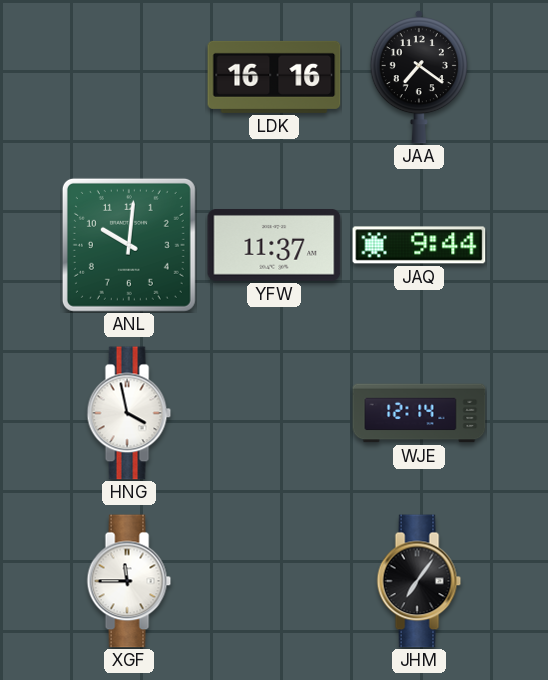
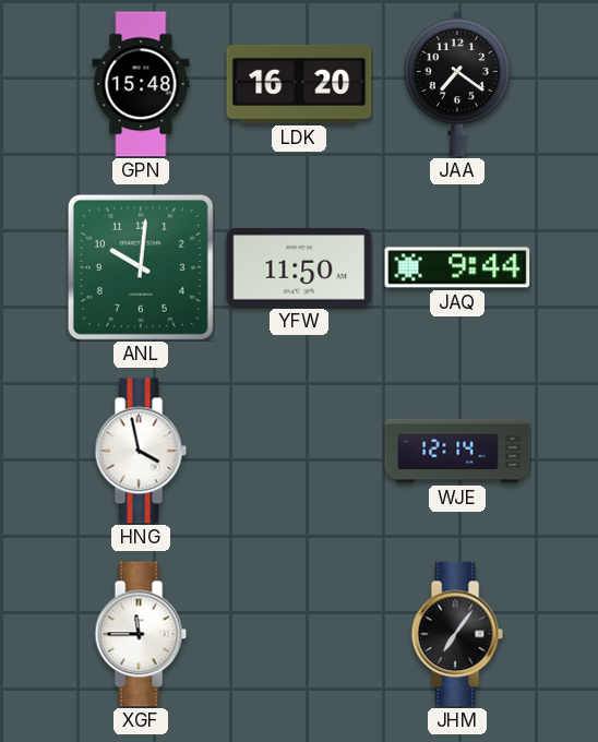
GPN: none -> 15:48 (141, 84)
LDK: 16:16 -> 16:20 (299, 84)
YFW: 11:37 -> 11:50 (299, 268)
